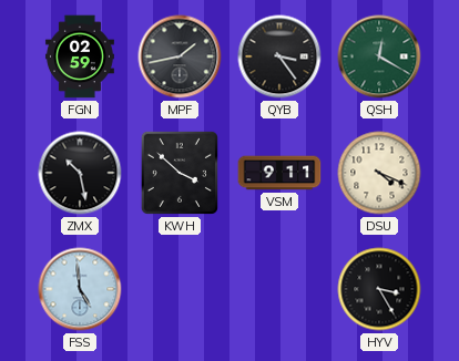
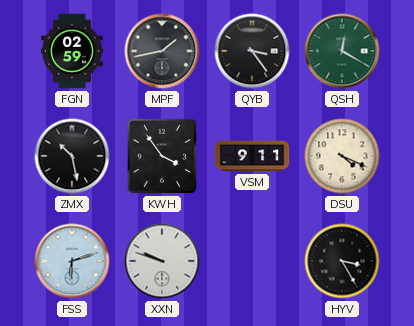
KWH: 3:52 -> 3:54 (162, 156)
FSS: 4:59 -> 6:12 (72, 261)
XXN: none -> 9:48 (162, 261)
